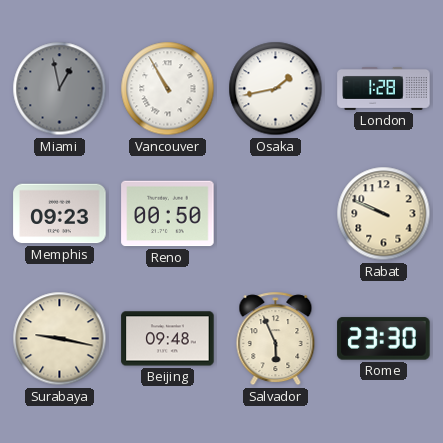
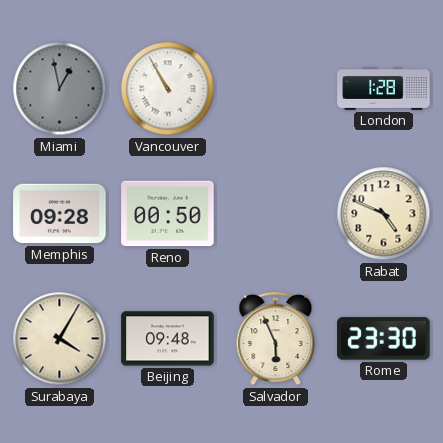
Osaka: 1:43 -> none (276, 89)
Memphis: 09:23 -> 09:28 (60, 214)
Rabat: 9:49 -> 4:49 (384, 214)
Surabaya: 9:17 -> 4:05 (60, 339)
